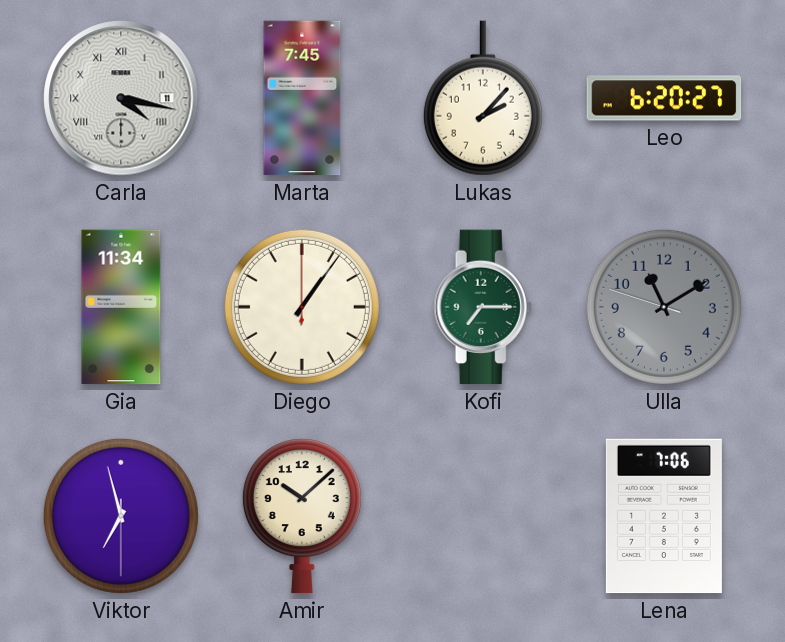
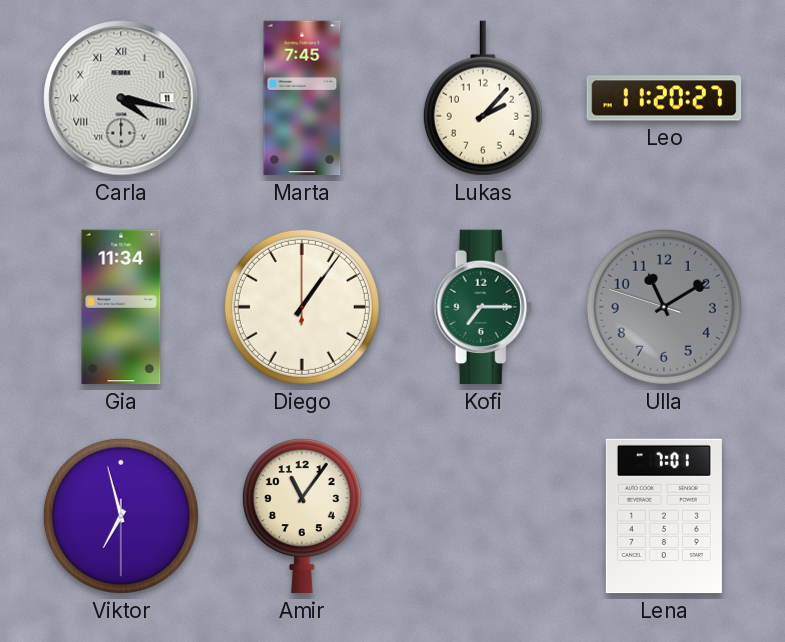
Leo: 6:20 -> 11:20 (664, 98)
Amir: 10:08 -> 11:06 (302, 516)
Lena: 7:06 -> 7:01 (664, 516)
